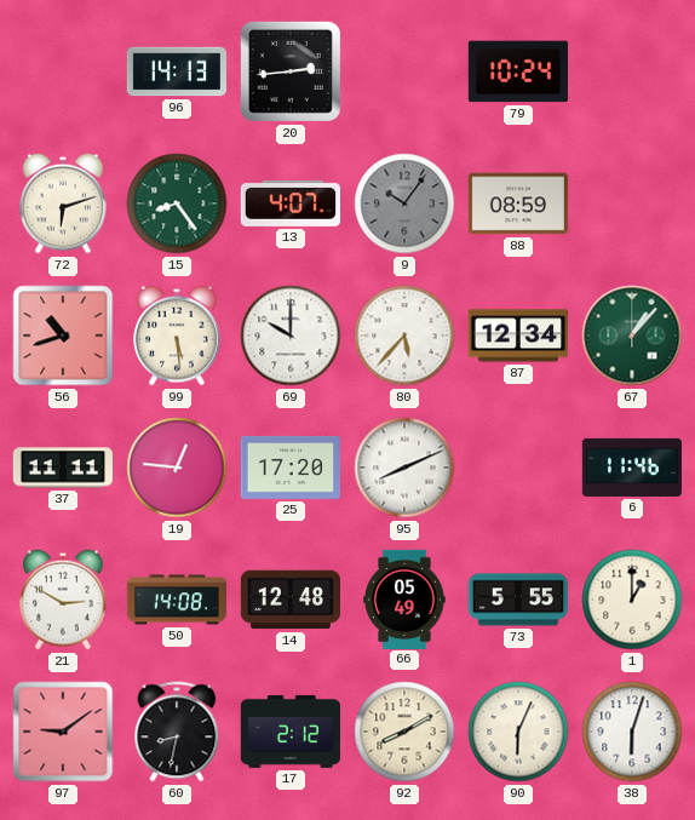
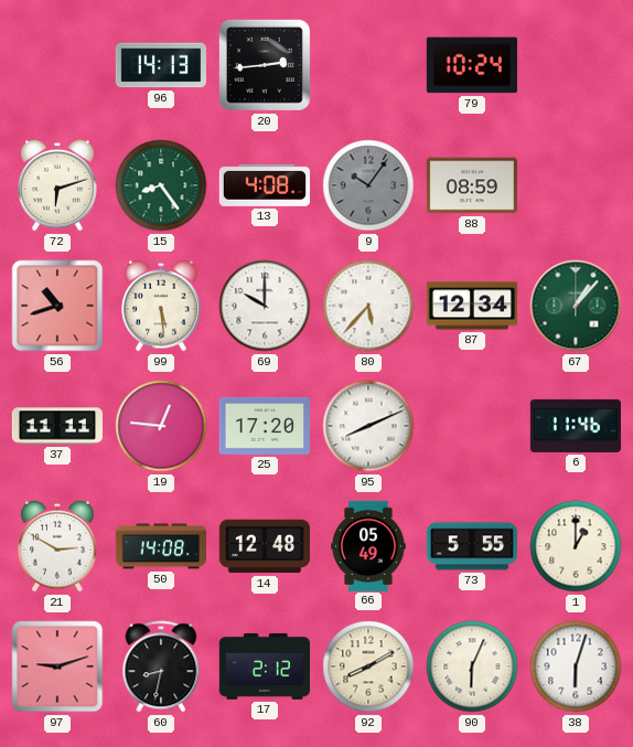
13: 4:07 -> 4:08 (264, 185)
97: 9:09 -> 9:12 (57, 666)
